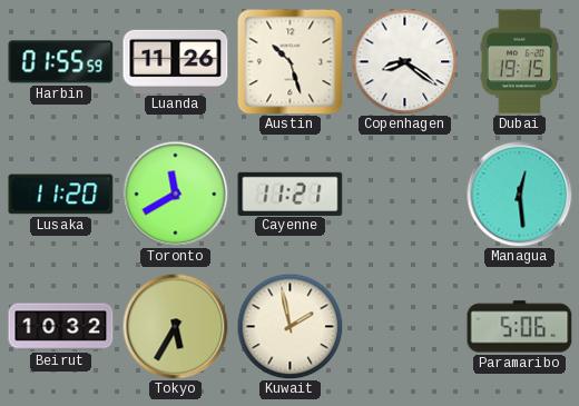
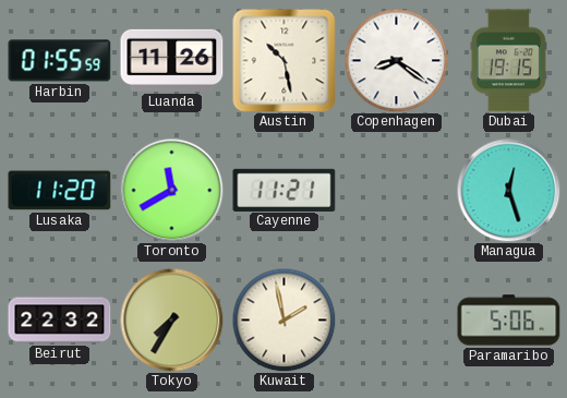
Austin: 10:27 -> 10:28 (285, 61)
Managua: 12:29 -> 12:27 (508, 190)
Beirut: 10:32 -> 22:32 (60, 321)
Tokyo: 5:35 -> 7:35 (171, 319)
